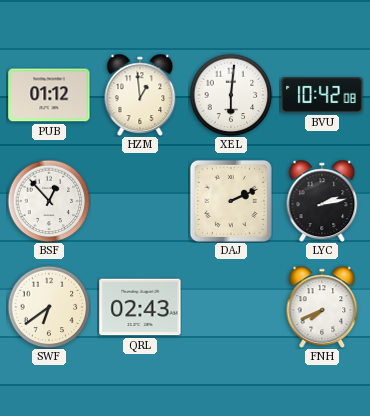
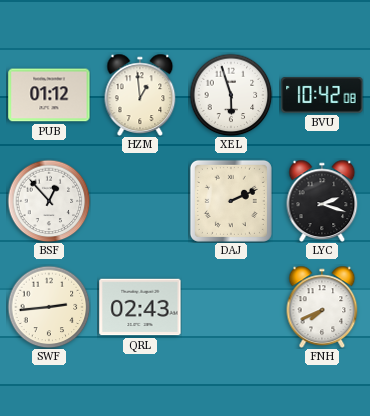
XEL: 6:01 -> 5:57 (231, 95)
LYC: 2:13 -> 2:18 (322, 200)
SWF: 6:39 -> 2:44 (49, 307)
